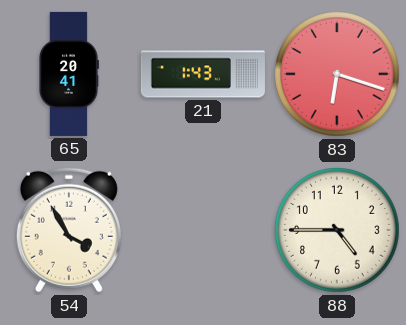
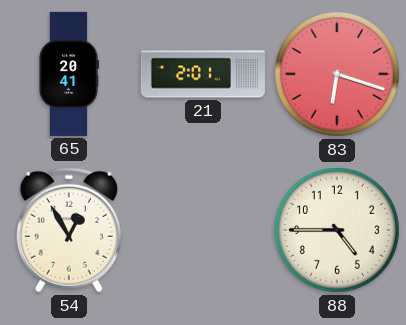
21: 1:43 -> 2:01 (203, 74)
54: 3:55 -> 12:55 (69, 230)
